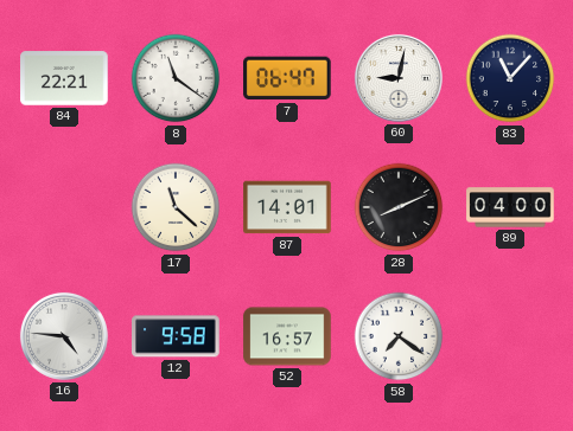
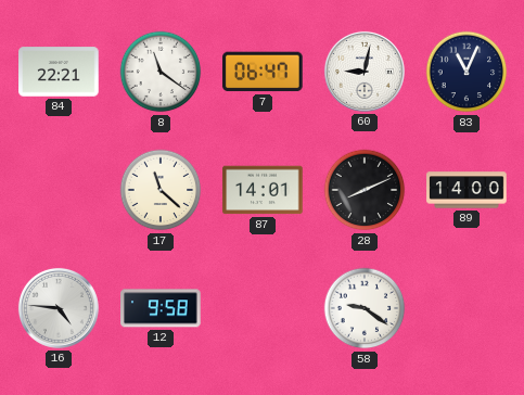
83: 11:07 -> 11:04 (467, 72)
89: 04:00 -> 14:00 (467, 190)
52: 16:57 -> none (287, 336)
58: 7:21 -> 9:21 (365, 308)
